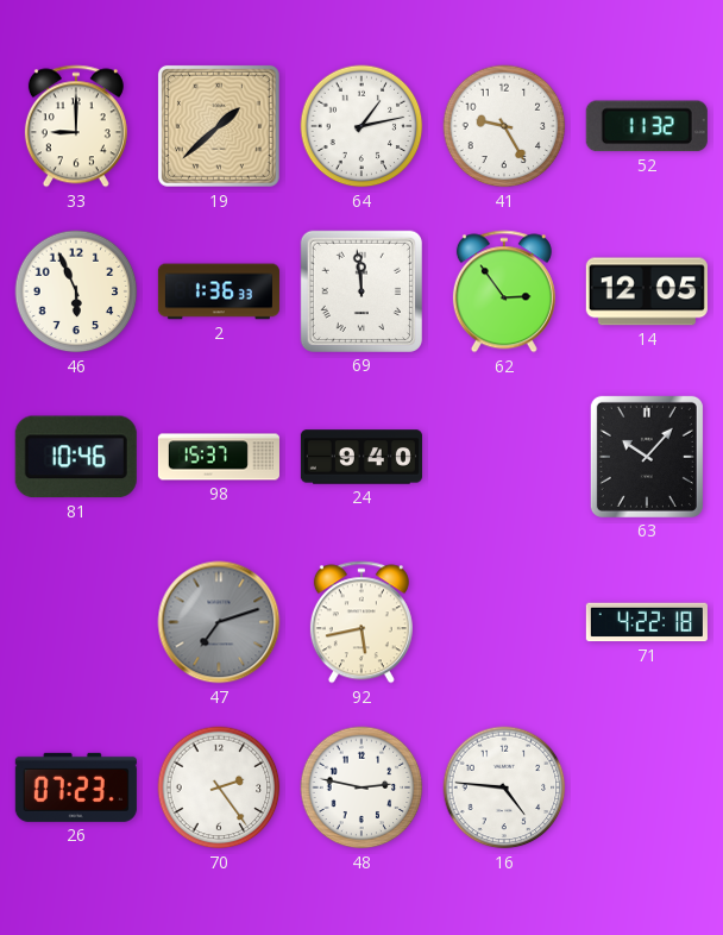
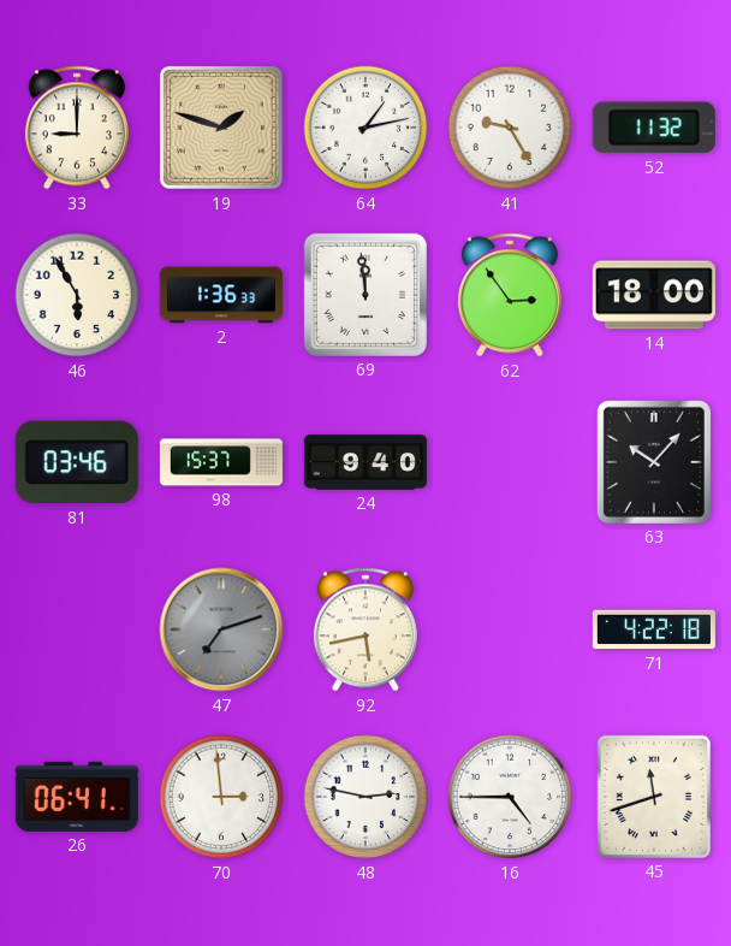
19: 1:38 -> 1:48 (221, 128)
46: 5:56 -> 5:55 (77, 295)
14: 12:05 -> 18:00 (654, 295)
81: 10:46 -> 03:46 (77, 462)
26: 07:23 -> 06:41 (77, 797)
70: 2:24 -> 2:59 (221, 797)
16: 4:46 -> 4:45 (510, 797)
45: none -> 11:42 (654, 797)
